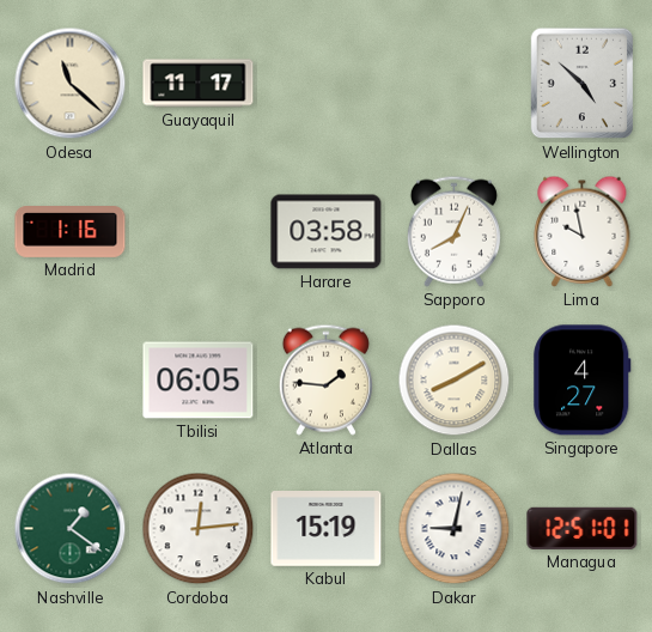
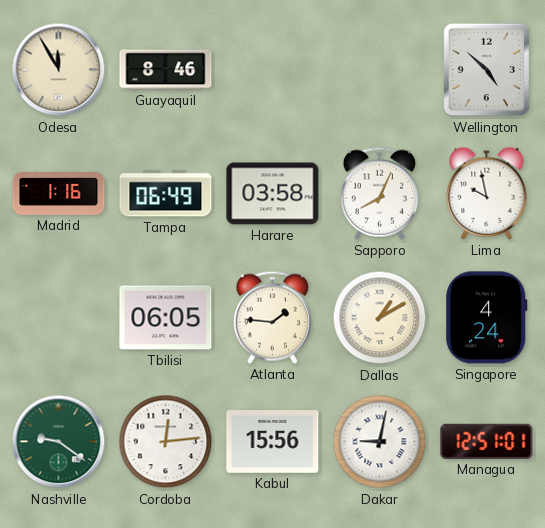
Odesa: 11:22 -> 11:55 (59, 70)
Guayaquil: 11:17 -> 8:46 (166, 70)
Tampa: none -> 06:49 (166, 194)
Dallas: 8:10 -> 1:10 (380, 318)
Singapore: 4:27 -> 4:24 (487, 318)
Nashville: 1:21 -> 9:21 (59, 442)
Kabul: 15:19 -> 15:56 (273, 442)
